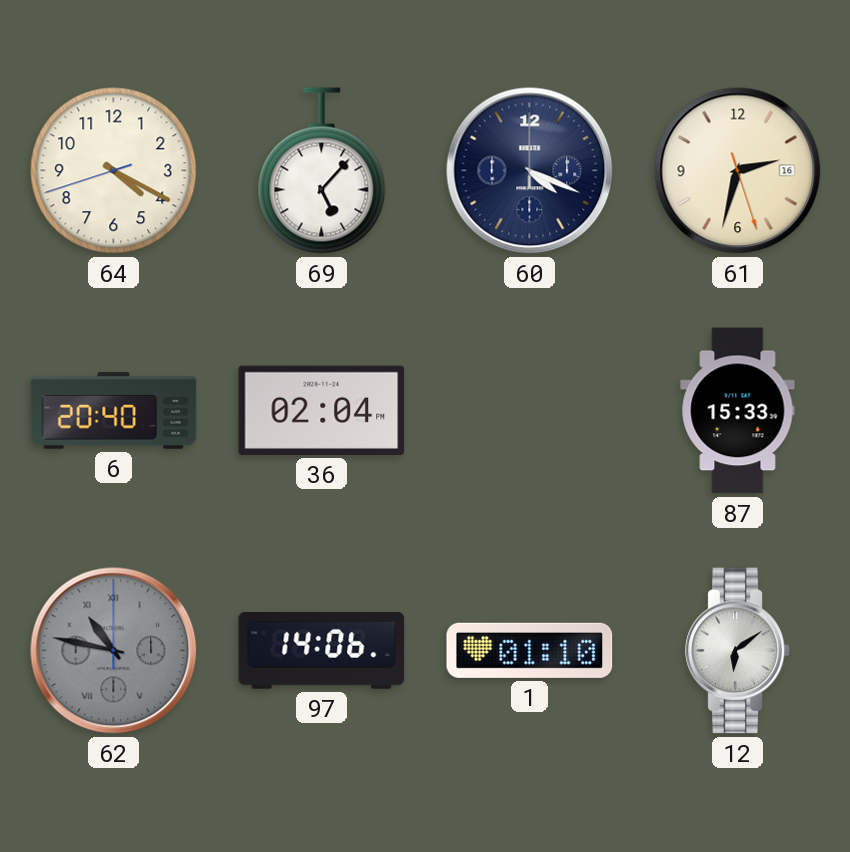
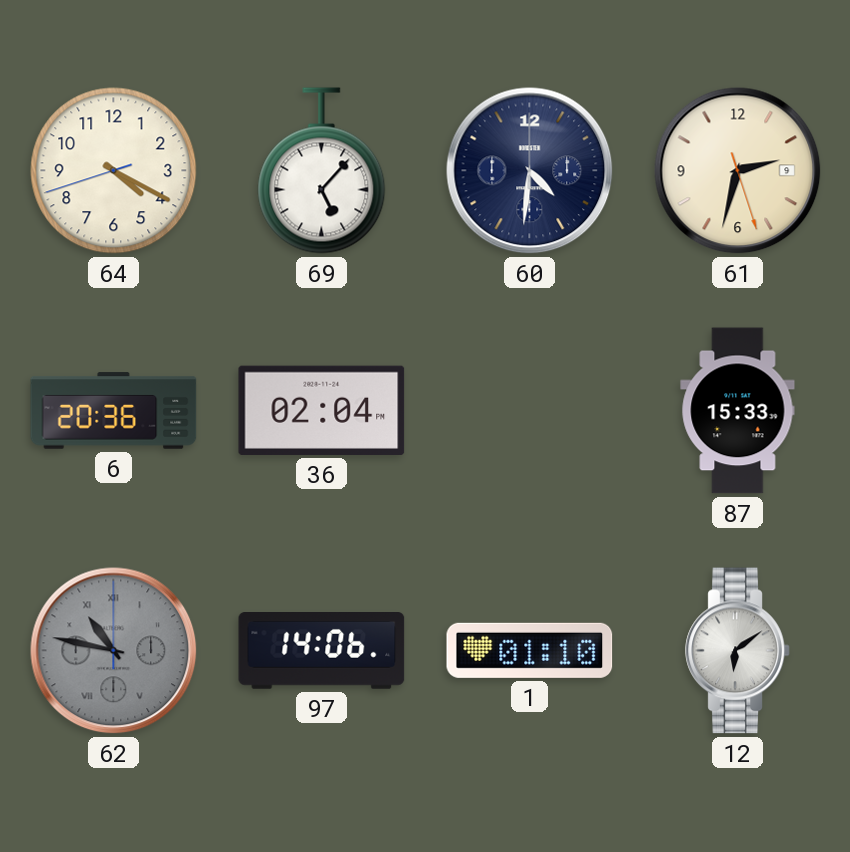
60: 4:19 -> 4:31 (530, 171)
61 date: 16 -> 9 (738, 171)
6: 20:40 -> 20:36 (114, 411)
